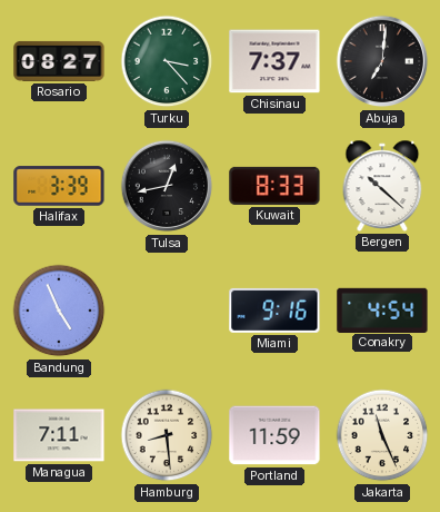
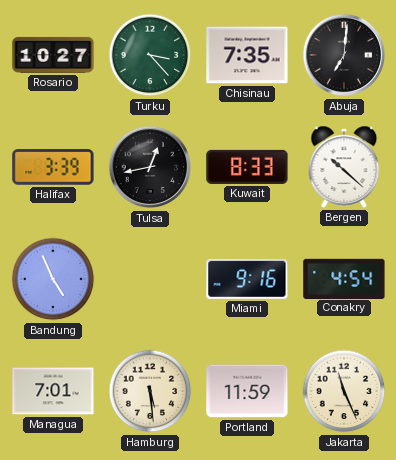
Rosario: 08:27 -> 10:27 (53, 55)
Chisinau: 7:37 -> 7:35 (247, 55)
Managua: 7:11 -> 7:01 (53, 391)
Hamburg: 8:29 -> 5:29 (150, 391)
